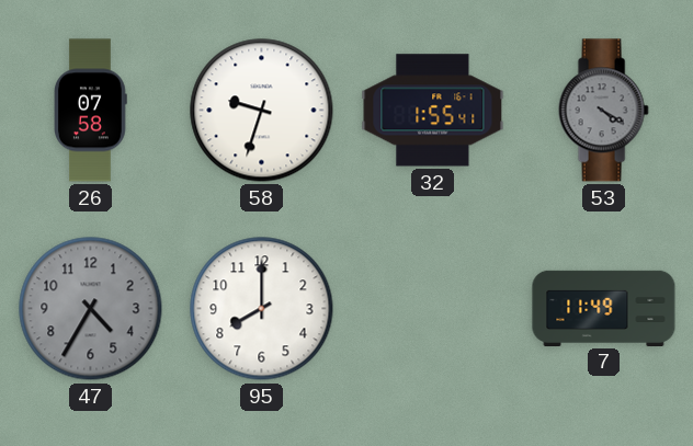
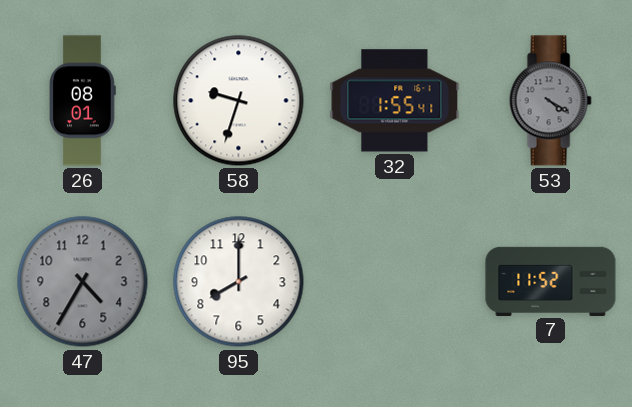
26: 07:58 -> 08:01 (83, 101)
7: 11:49 -> 11:52 (551, 281)
